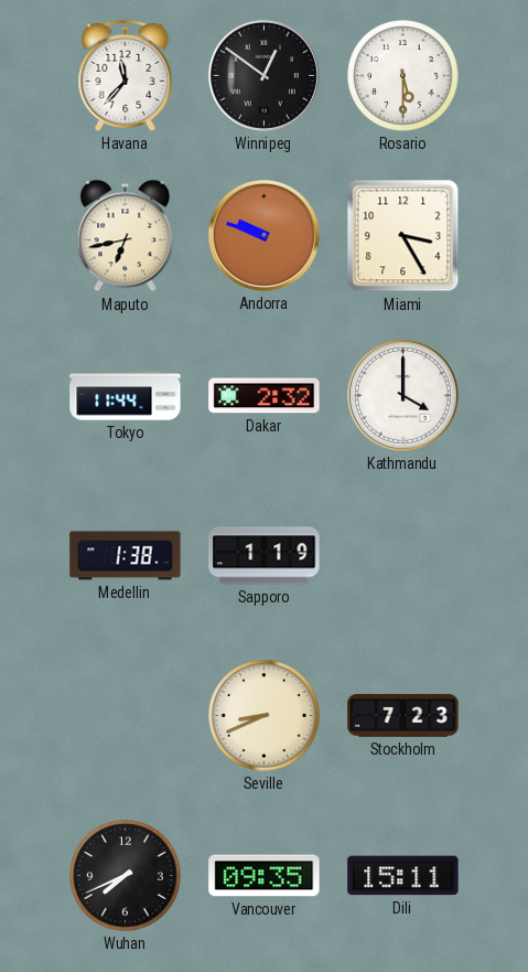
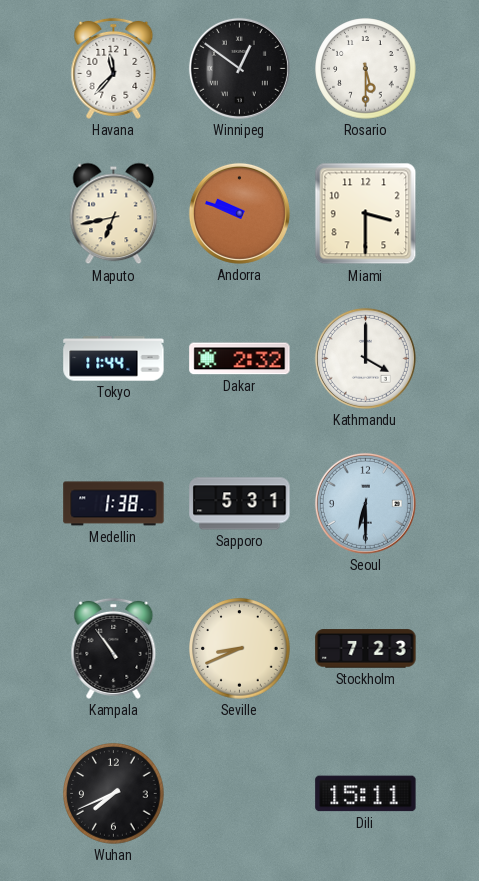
Miami: 3:25 -> 3:30 (366, 214)
Sapporo: 1:19 -> 5:31 (240, 504)
Seoul: none -> 6:30 (365, 503)
Kampala: none -> 10:54 (114, 648)
Vancouver: 09:35 -> none (265, 876)
